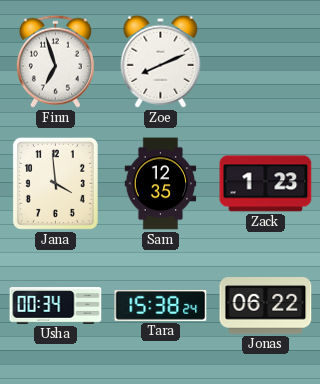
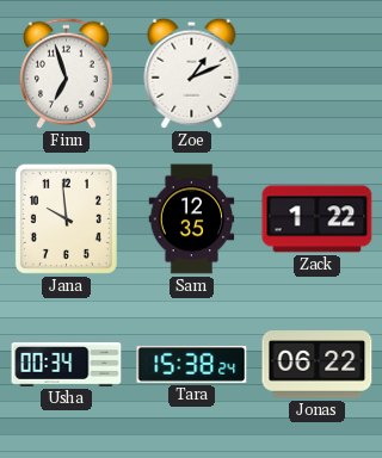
Zoe: 8:11 -> 1:11 (192, 73)
Jana: 3:59 -> 9:59 (66, 218)
Zack: 1:23 -> 1:22 (318, 219)
